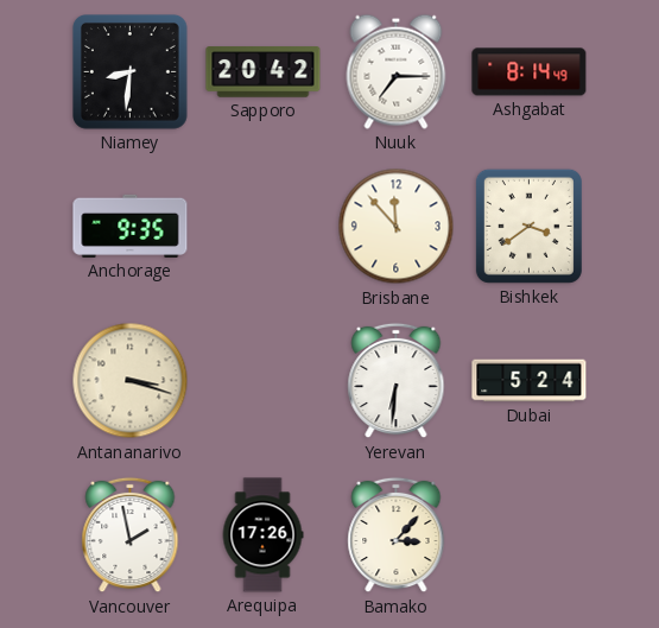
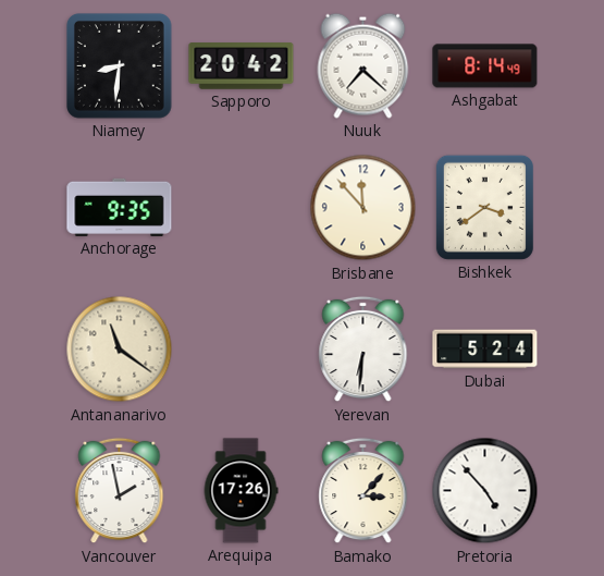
Nuuk: 7:15 -> 7:22 (363, 65)
Antananarivo: 3:18 -> 11:21 (120, 350)
Pretoria: none -> 4:53 (485, 491)
